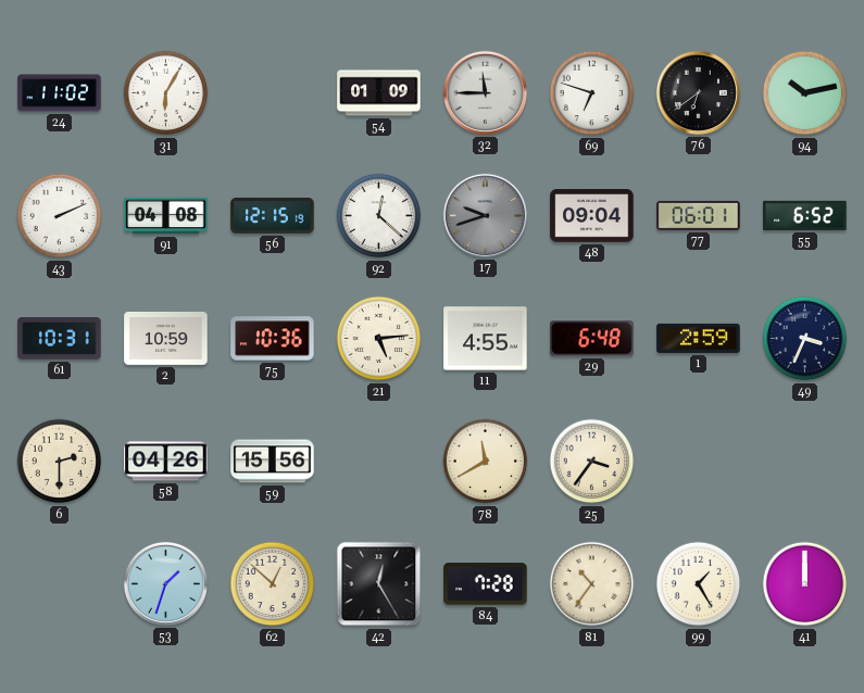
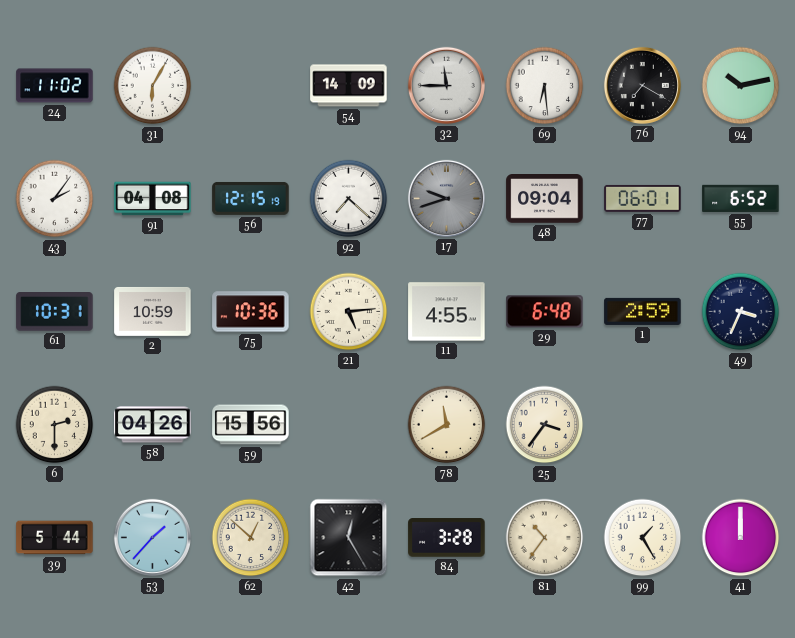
54: 01:09 -> 14:09 (349, 86)
69: 6:48 -> 6:29 (545, 86)
76: 6:39 -> 7:20 (642, 85)
43: 2:11 -> 2:06 (55, 199)
92: 12:22 -> 7:22 (349, 199)
39: none -> 5:44 (55, 538)
53: 1:33 -> 1:37 (152, 537)
84: 7:28 -> 3:28 (447, 538)
